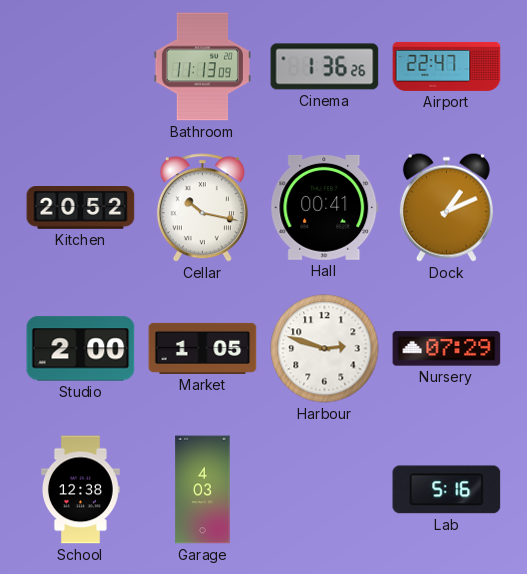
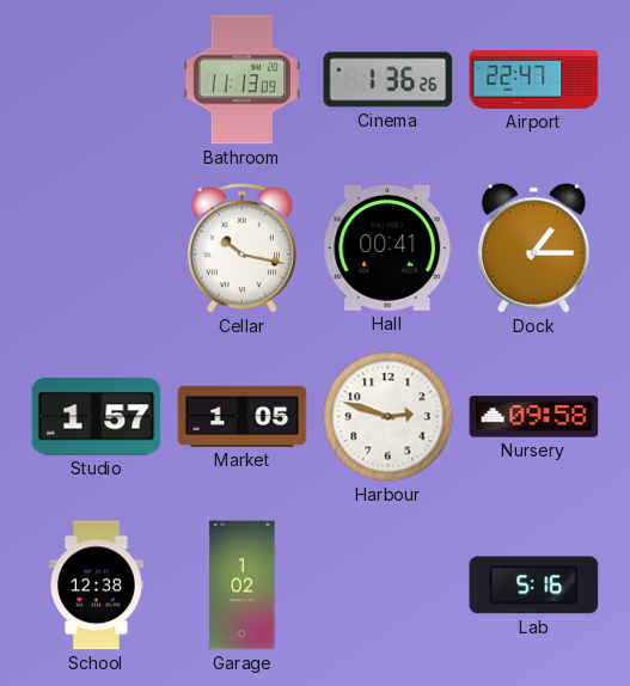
Kitchen: 20:52 -> none (81, 208)
Dock: 1:11 -> 1:15 (533, 247)
Studio: 2:00 -> 1:57 (97, 417)
Nursery: 07:29 -> 09:58 (534, 417)
Garage: 4:03 -> 1:02 (243, 586)
